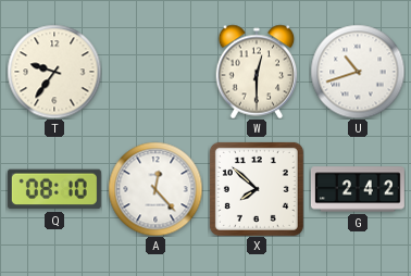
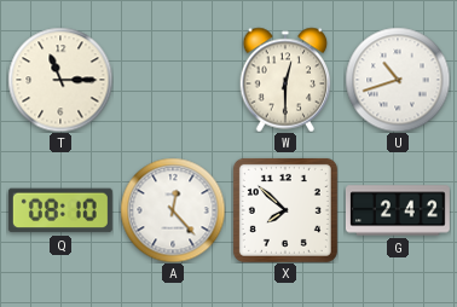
T: 9:36 -> 11:15 (60, 80)
